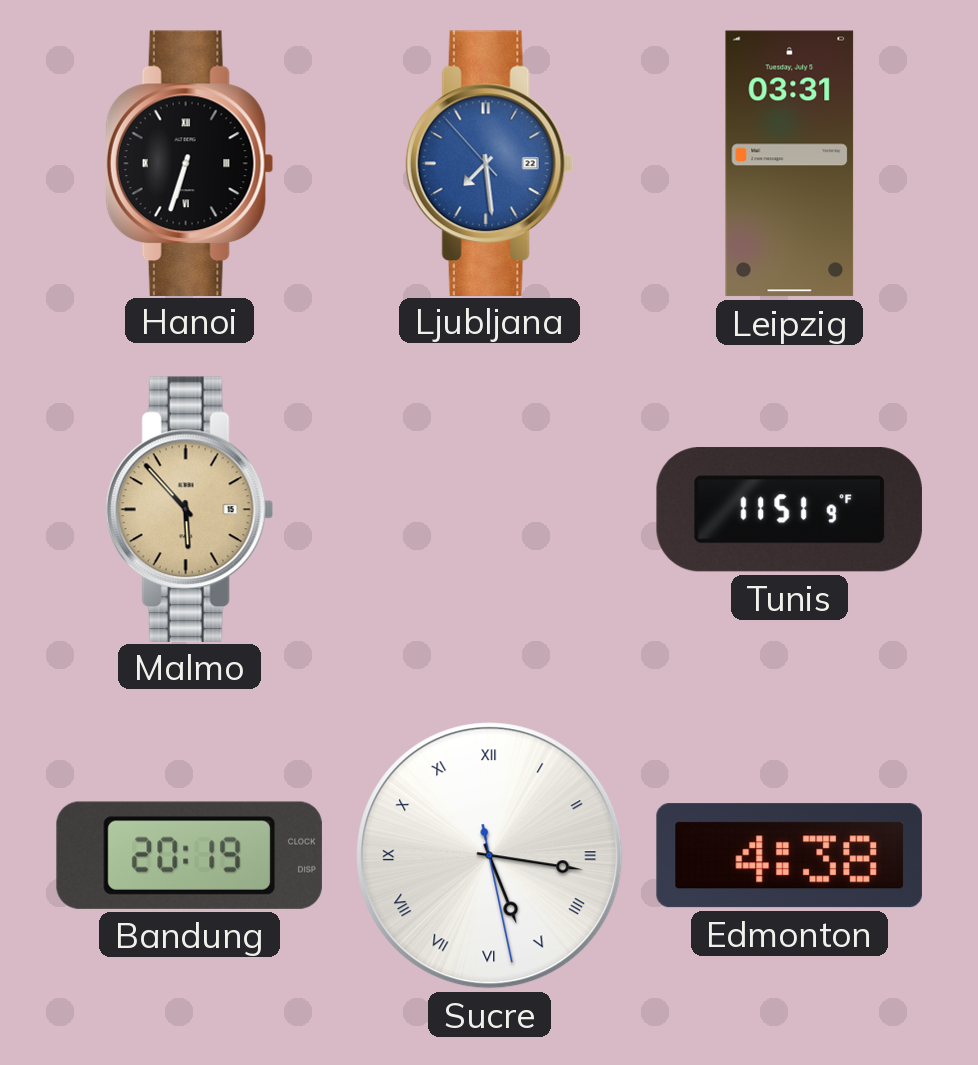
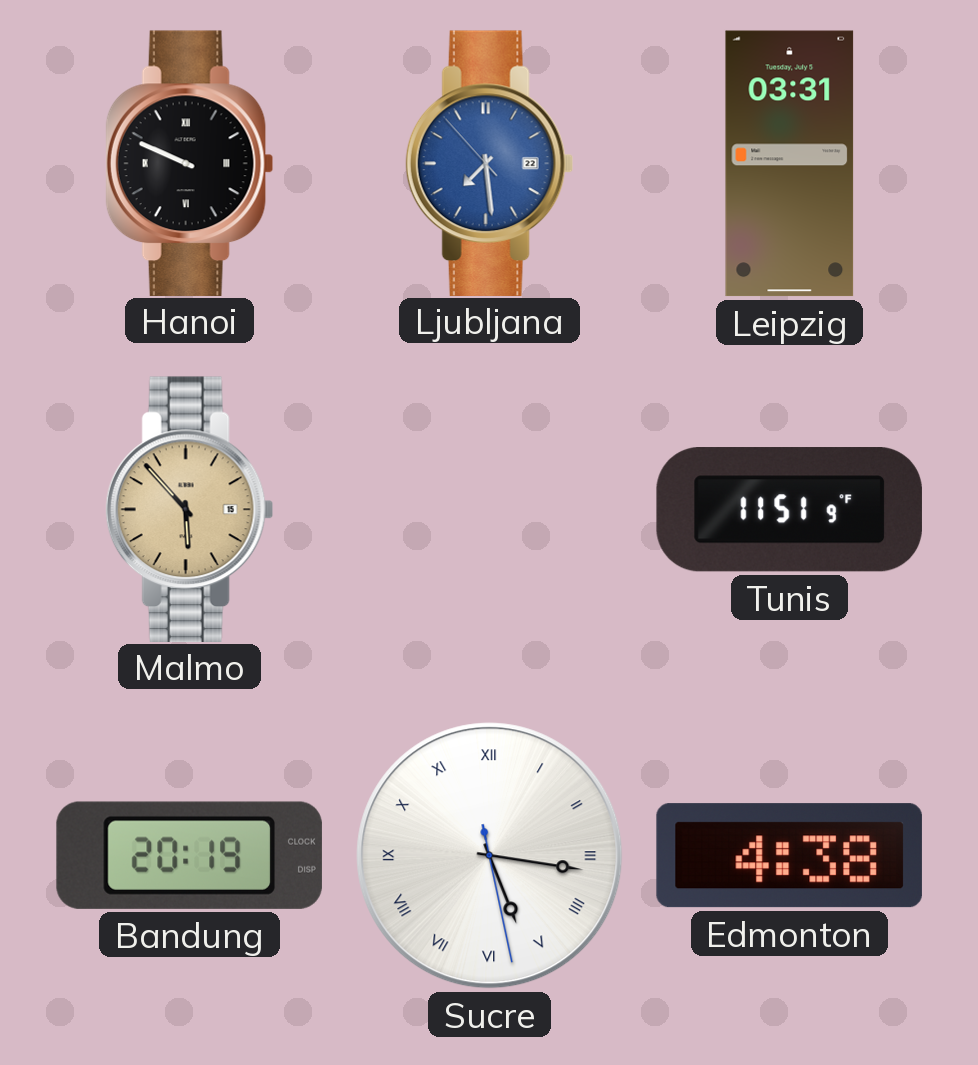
Hanoi: 6:33 -> 9:49 (189, 163)
